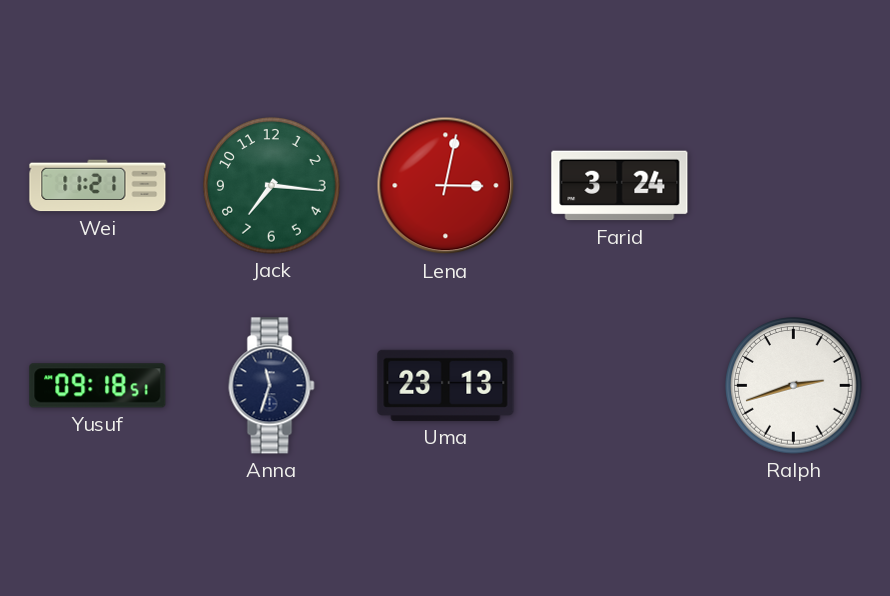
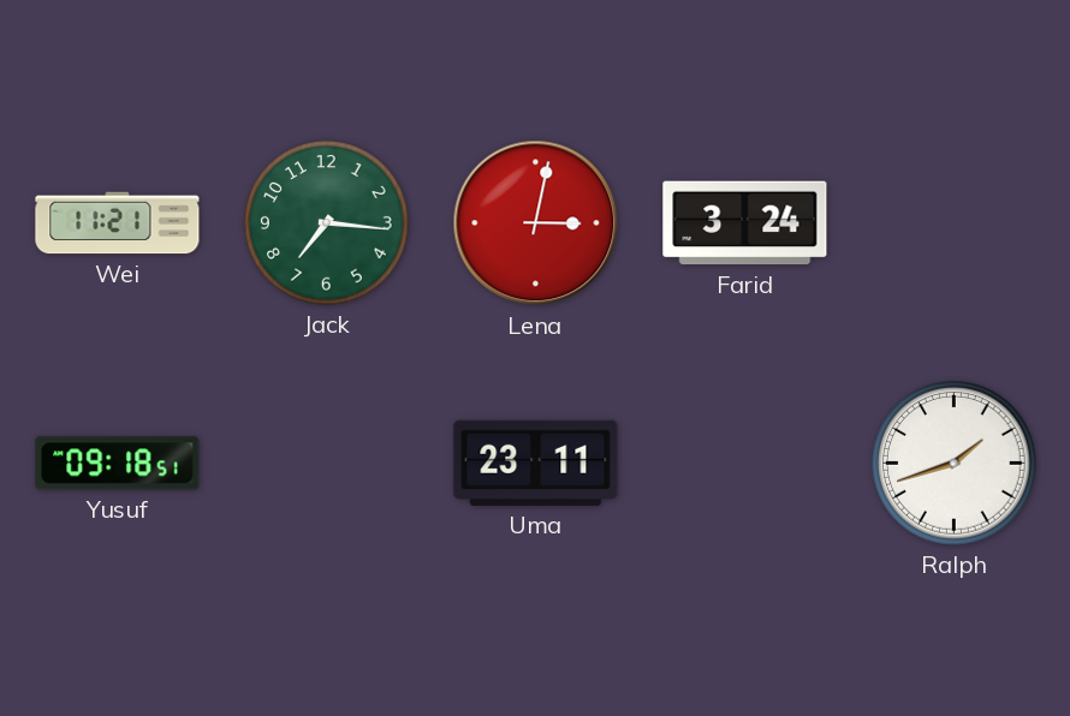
Anna: 11:33 -> none (272, 386)
Uma: 23:13 -> 23:11 (536, 463)
Ralph: 2:42 -> 1:42 (955, 464)
